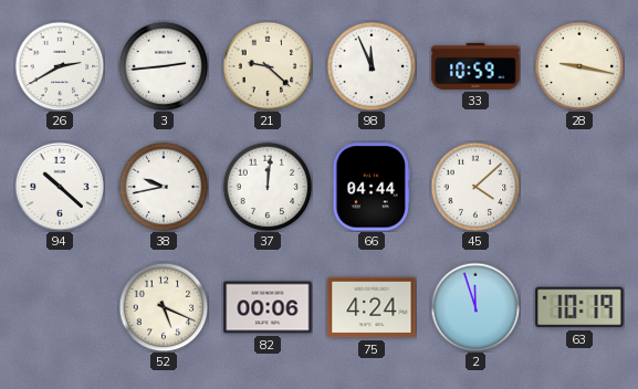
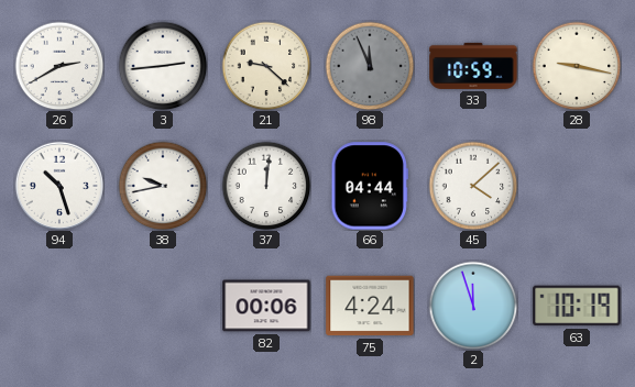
98 dial: white -> grey (370, 66)
94: 10:22 -> 10:27 (58, 185)
52: 5:19 -> none (164, 307)
